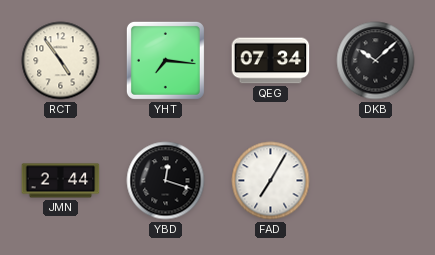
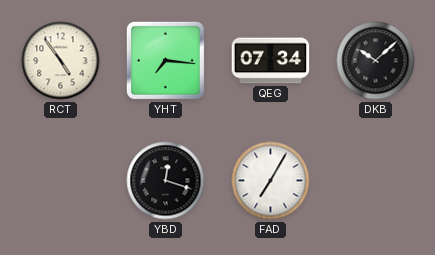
JMN: 2:44 -> none (61, 181)
